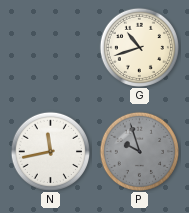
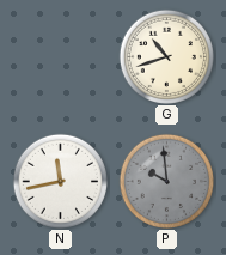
P: 9:57 -> 9:59 (166, 181)
